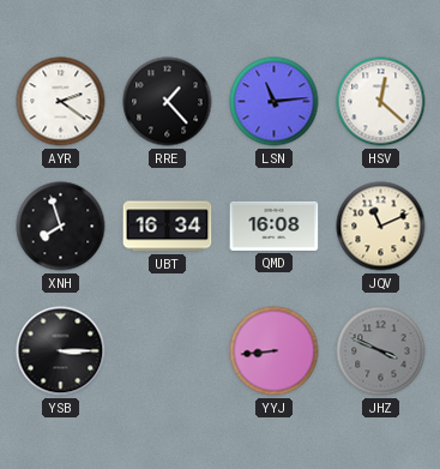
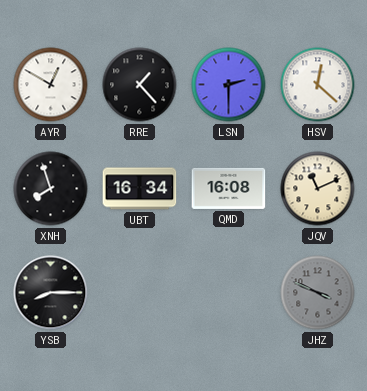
AYR: 2:21 -> 12:50 (51, 85)
LSN: 11:14 -> 2:30 (229, 85)
YSB: 3:15 -> 8:15 (51, 293)
YYJ: 8:44 -> none (275, 351)
